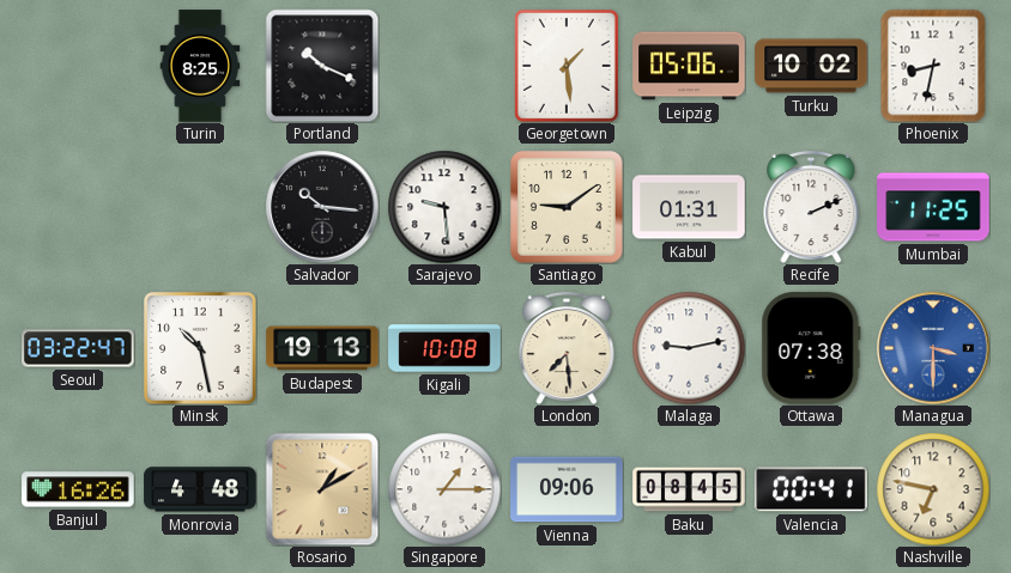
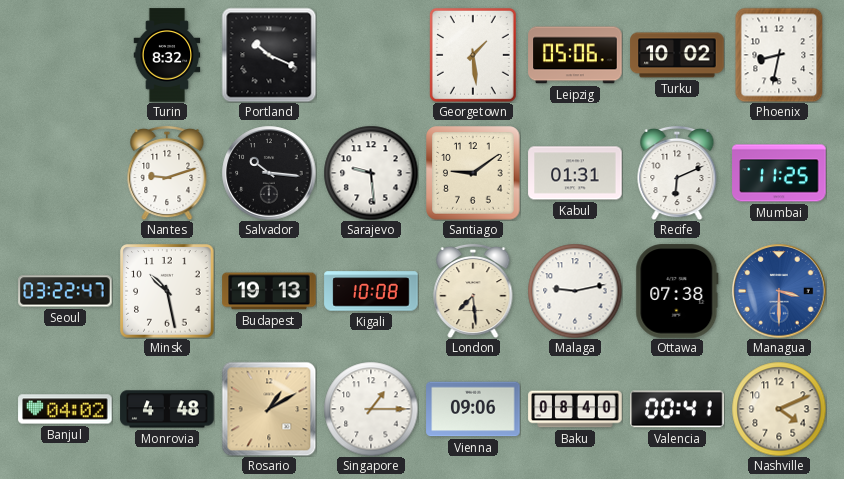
Turin: 8:25 -> 8:32 (167, 55)
Nantes: none -> 9:12 (167, 173)
Recife: 2:11 -> 6:11 (677, 173)
Banjul: 16:26 -> 04:02 (65, 409)
Baku: 08:45 -> 08:40 (575, 409)
Nashville: 6:47 -> 4:11 (779, 409)
